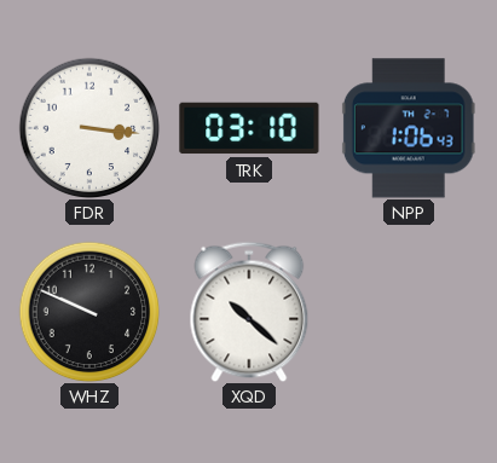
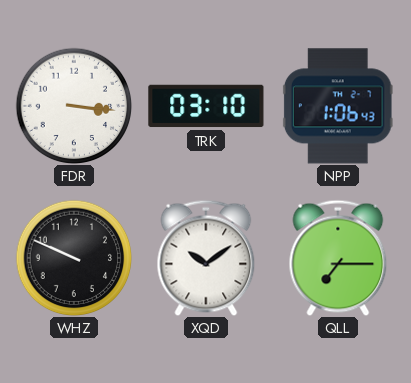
XQD: 10:22 -> 10:09 (206, 258)
QLL: none -> 7:15 (338, 258)
